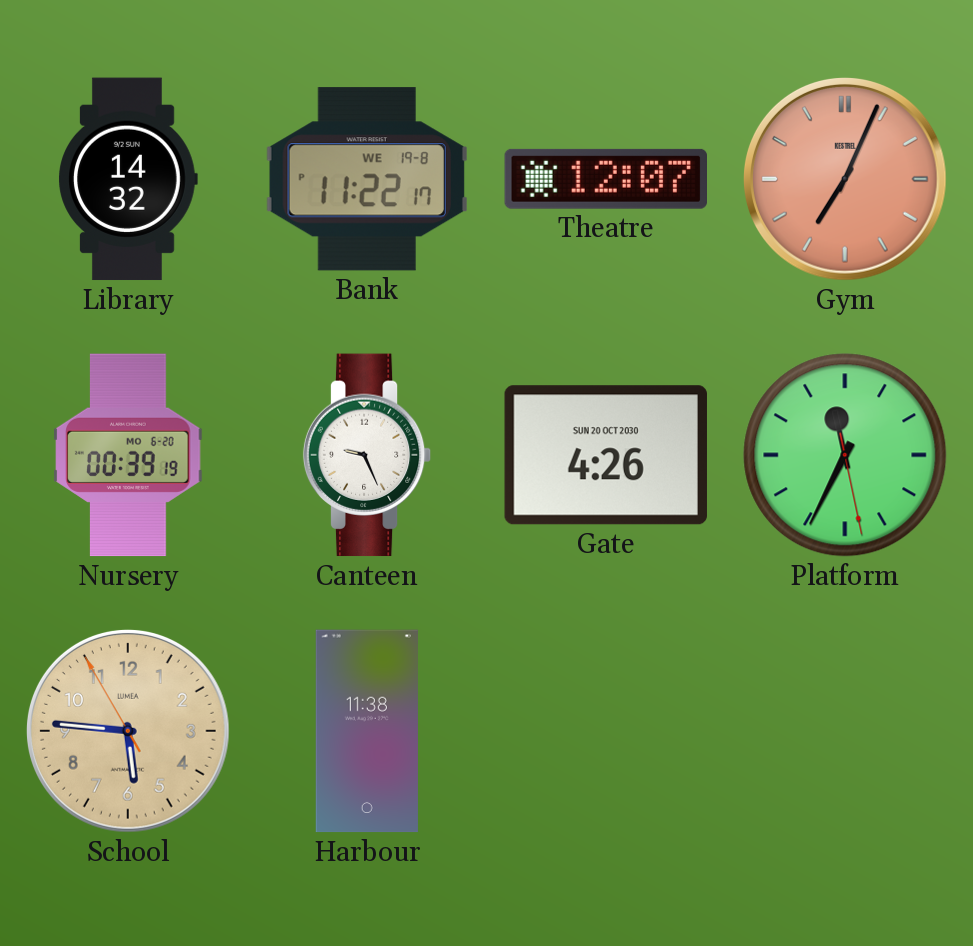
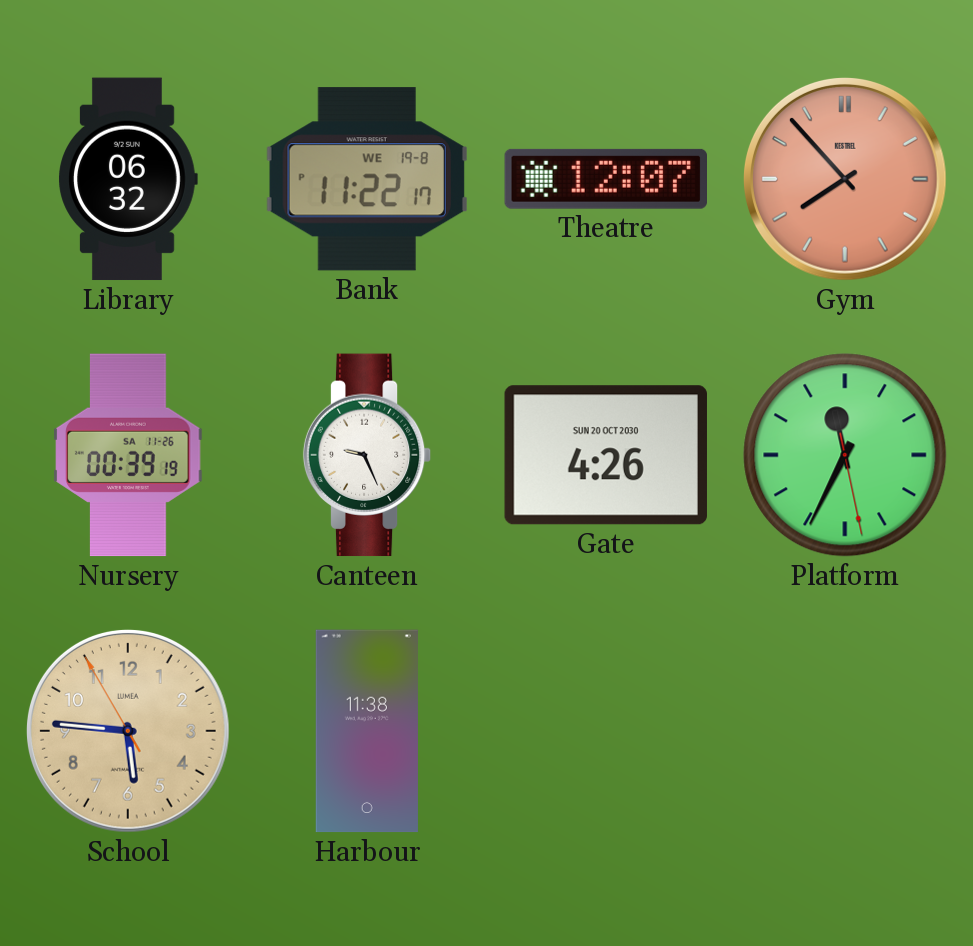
Library: 14:32 -> 06:32 (128, 179)
Gym: 7:04 -> 7:53 (845, 179)
Nursery date: MO 6-20 -> SA 11-26 (128, 455)
